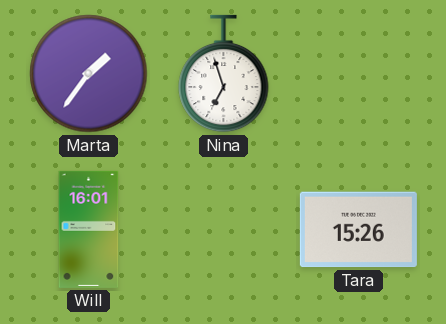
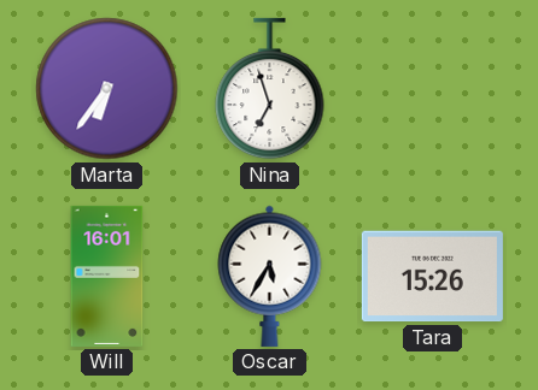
Marta: 1:36 -> 6:36 (107, 89)
Oscar: none -> 5:35 (270, 276)
